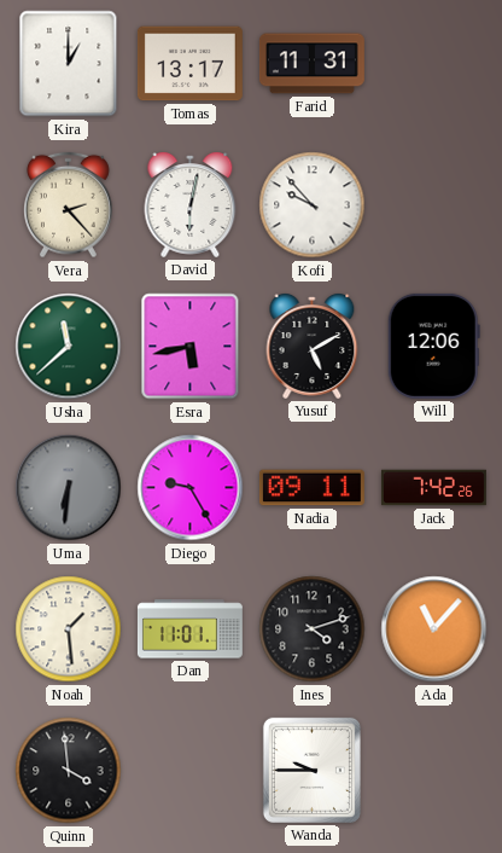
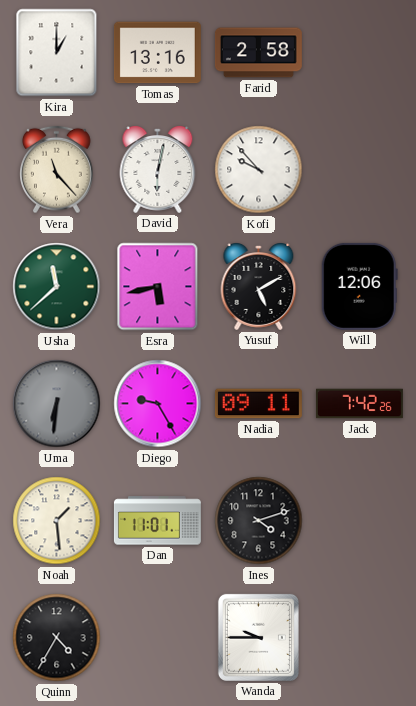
Tomas: 13:17 -> 13:16 (157, 53)
Farid: 11:31 -> 2:58 (258, 53)
Vera: 2:23 -> 11:23 (57, 170)
Ada: 11:07 -> none (434, 629)
Quinn: 3:59 -> 4:35 (57, 638)
